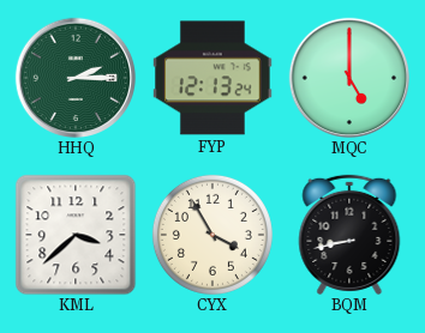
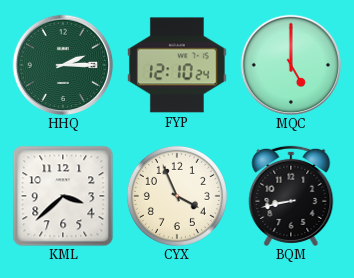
FYP: 12:13 -> 12:10 (177, 65)
CYX: 3:55 -> 3:56 (177, 196)
